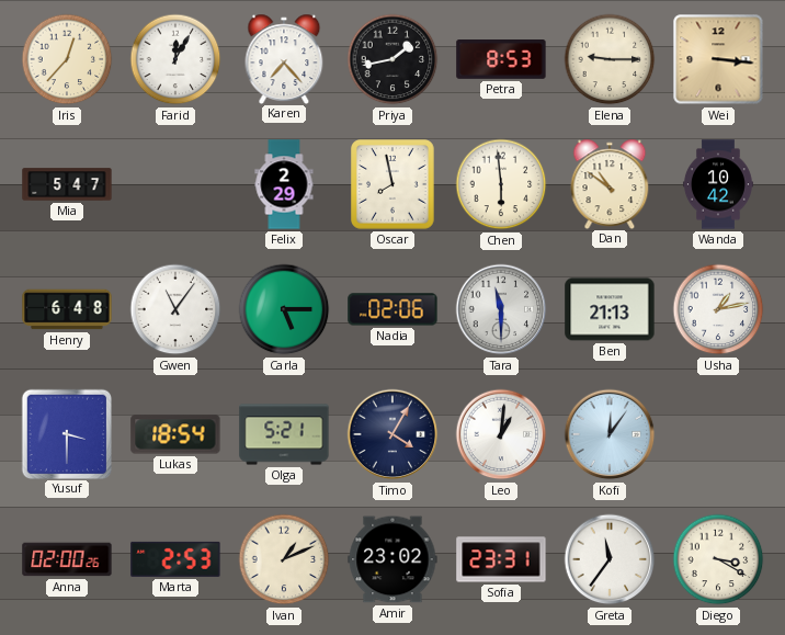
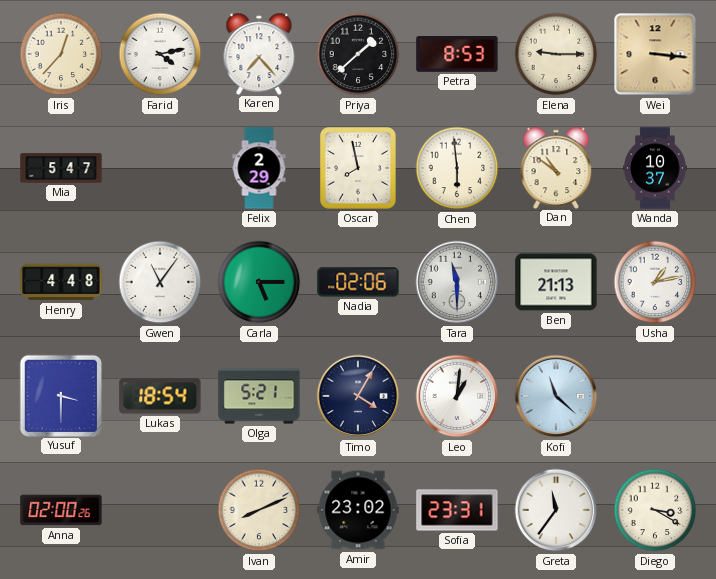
Farid: 12:05 -> 4:13 (160, 54)
Priya: 1:43 -> 1:38 (358, 54)
Wanda: 10:42 -> 10:37 (655, 168)
Henry: 6:48 -> 4:48 (61, 282)
Kofi: 12:06 -> 11:22 (556, 396)
Marta: 2:53 -> none (175, 559)
Ivan: 1:11 -> 8:11 (259, 510)
